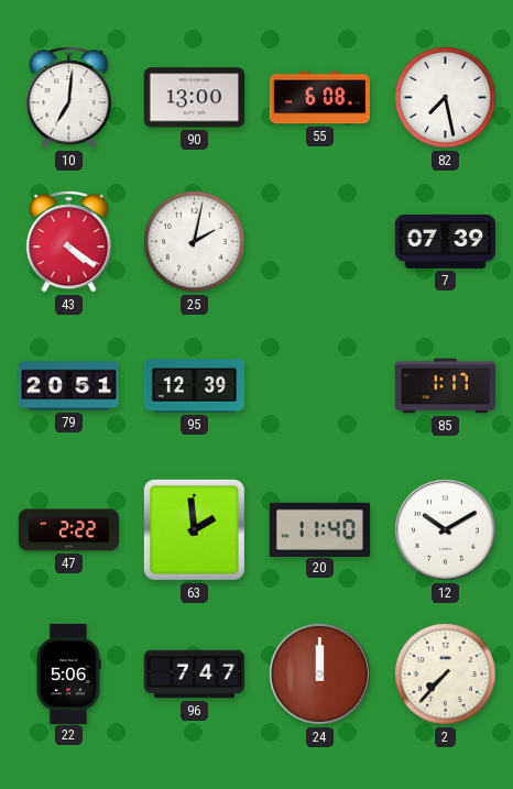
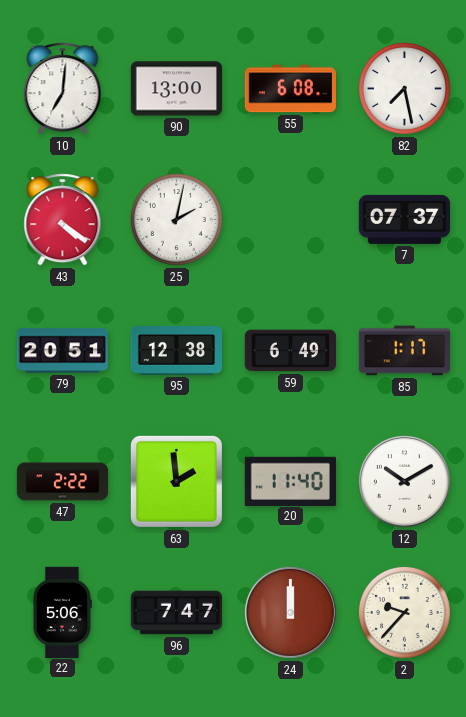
7: 07:39 -> 07:37 (404, 219)
95: 12:39 -> 12:38 (176, 351)
59: none -> 6:49 (290, 351)
2: 7:37 -> 9:37 (404, 612)
